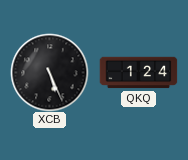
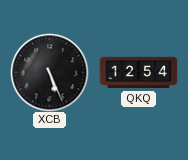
QKQ: 1:24 -> 12:54 (138, 73)
